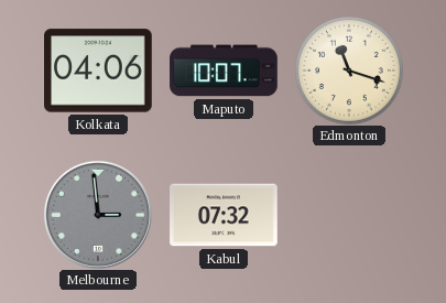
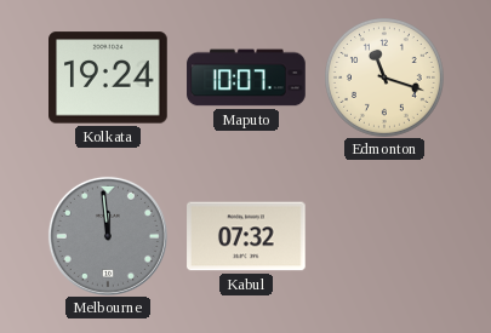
Kolkata: 04:06 -> 19:24 (109, 77)
Melbourne: 2:59 -> 11:59 (108, 236)
